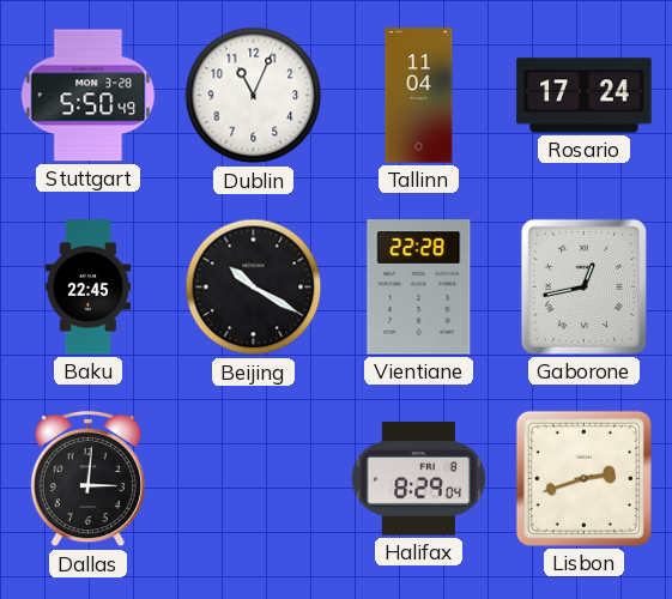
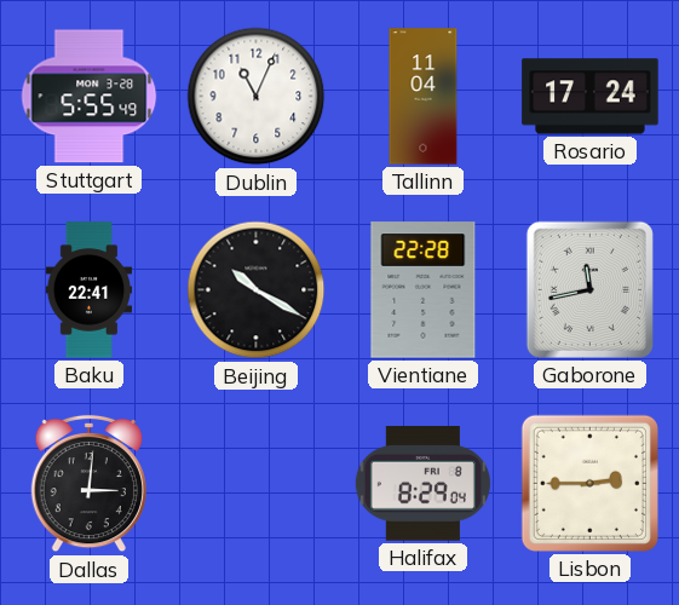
Stuttgart: 5:50 -> 5:55 (90, 97)
Baku: 22:45 -> 22:41 (88, 290)
Gaborone: 12:43 -> 11:43 (589, 289)
Lisbon: 2:42 -> 2:45 (589, 483)
